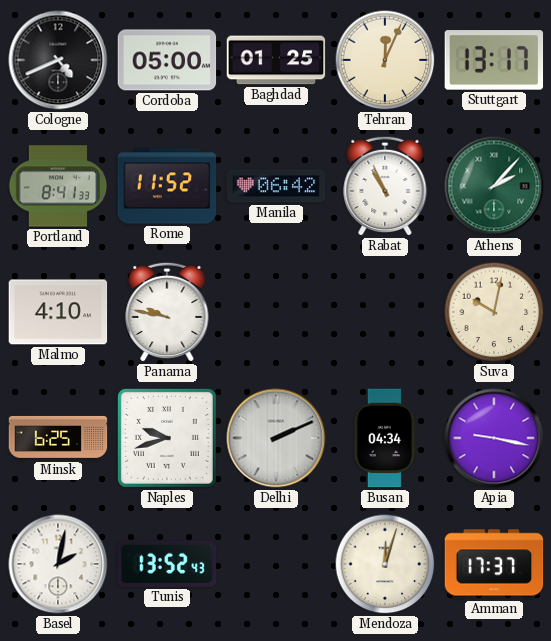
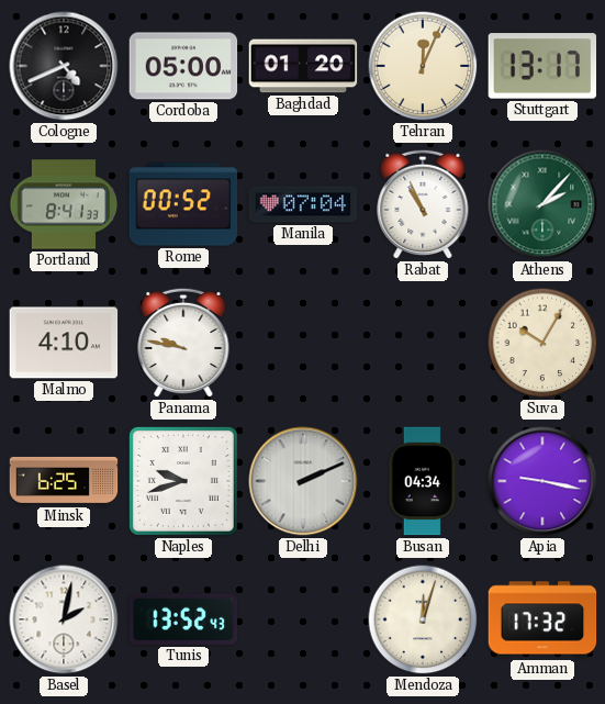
Baghdad: 01:25 -> 01:20 (303, 66)
Rome: 11:52 -> 00:52 (183, 204)
Manila: 06:42 -> 07:04 (303, 204)
Suva: 10:02 -> 10:05 (542, 343)
Amman: 17:37 -> 17:32 (542, 619)
